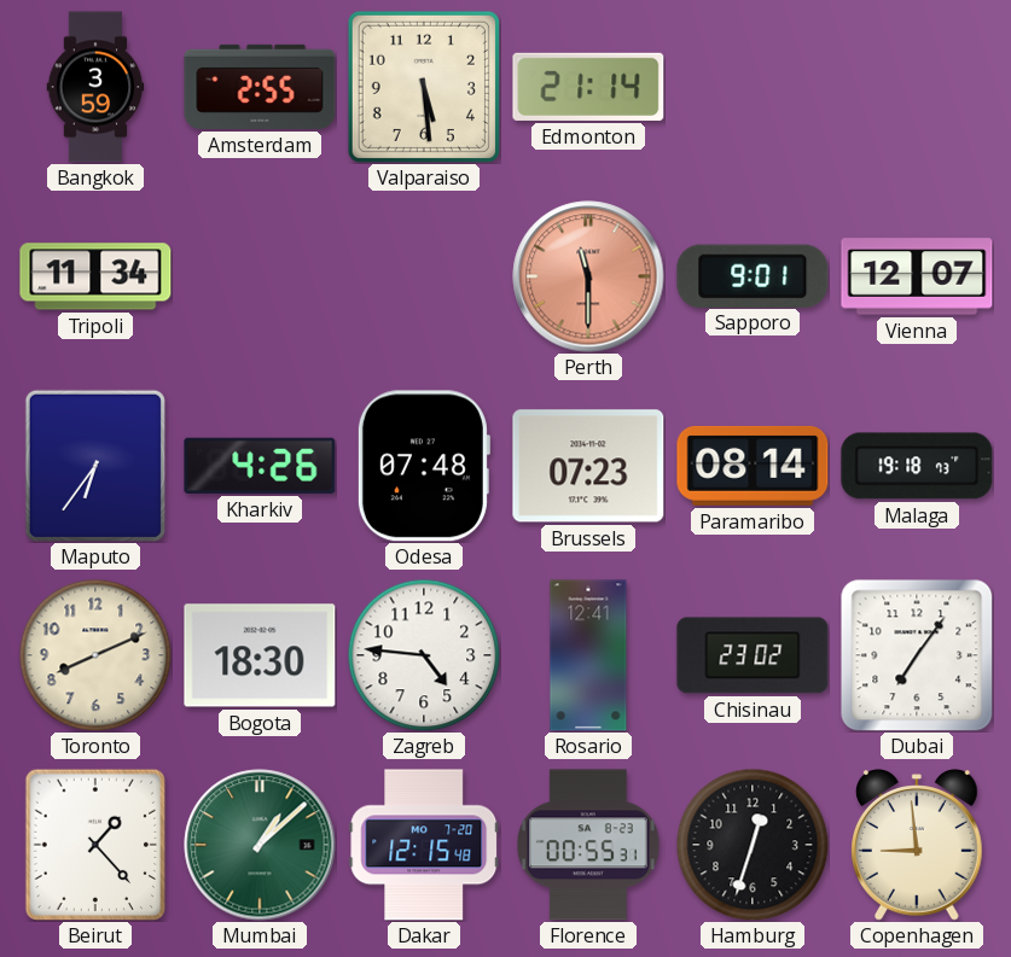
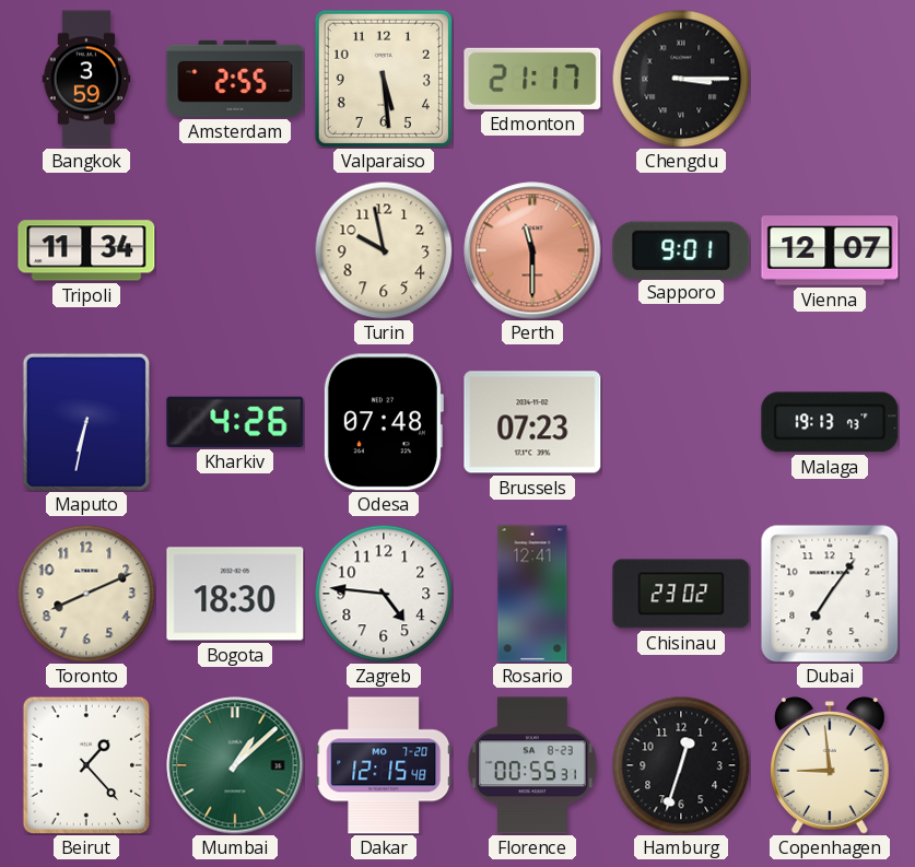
Edmonton: 21:14 -> 21:17 (532, 79)
Chengdu: none -> 3:15 (681, 79)
Turin: none -> 9:58 (384, 250)
Maputo: 6:36 -> 6:32 (86, 422)
Paramaribo: 08:14 -> none (753, 466)
Malaga: 19:18 -> 19:13 (830, 422)
